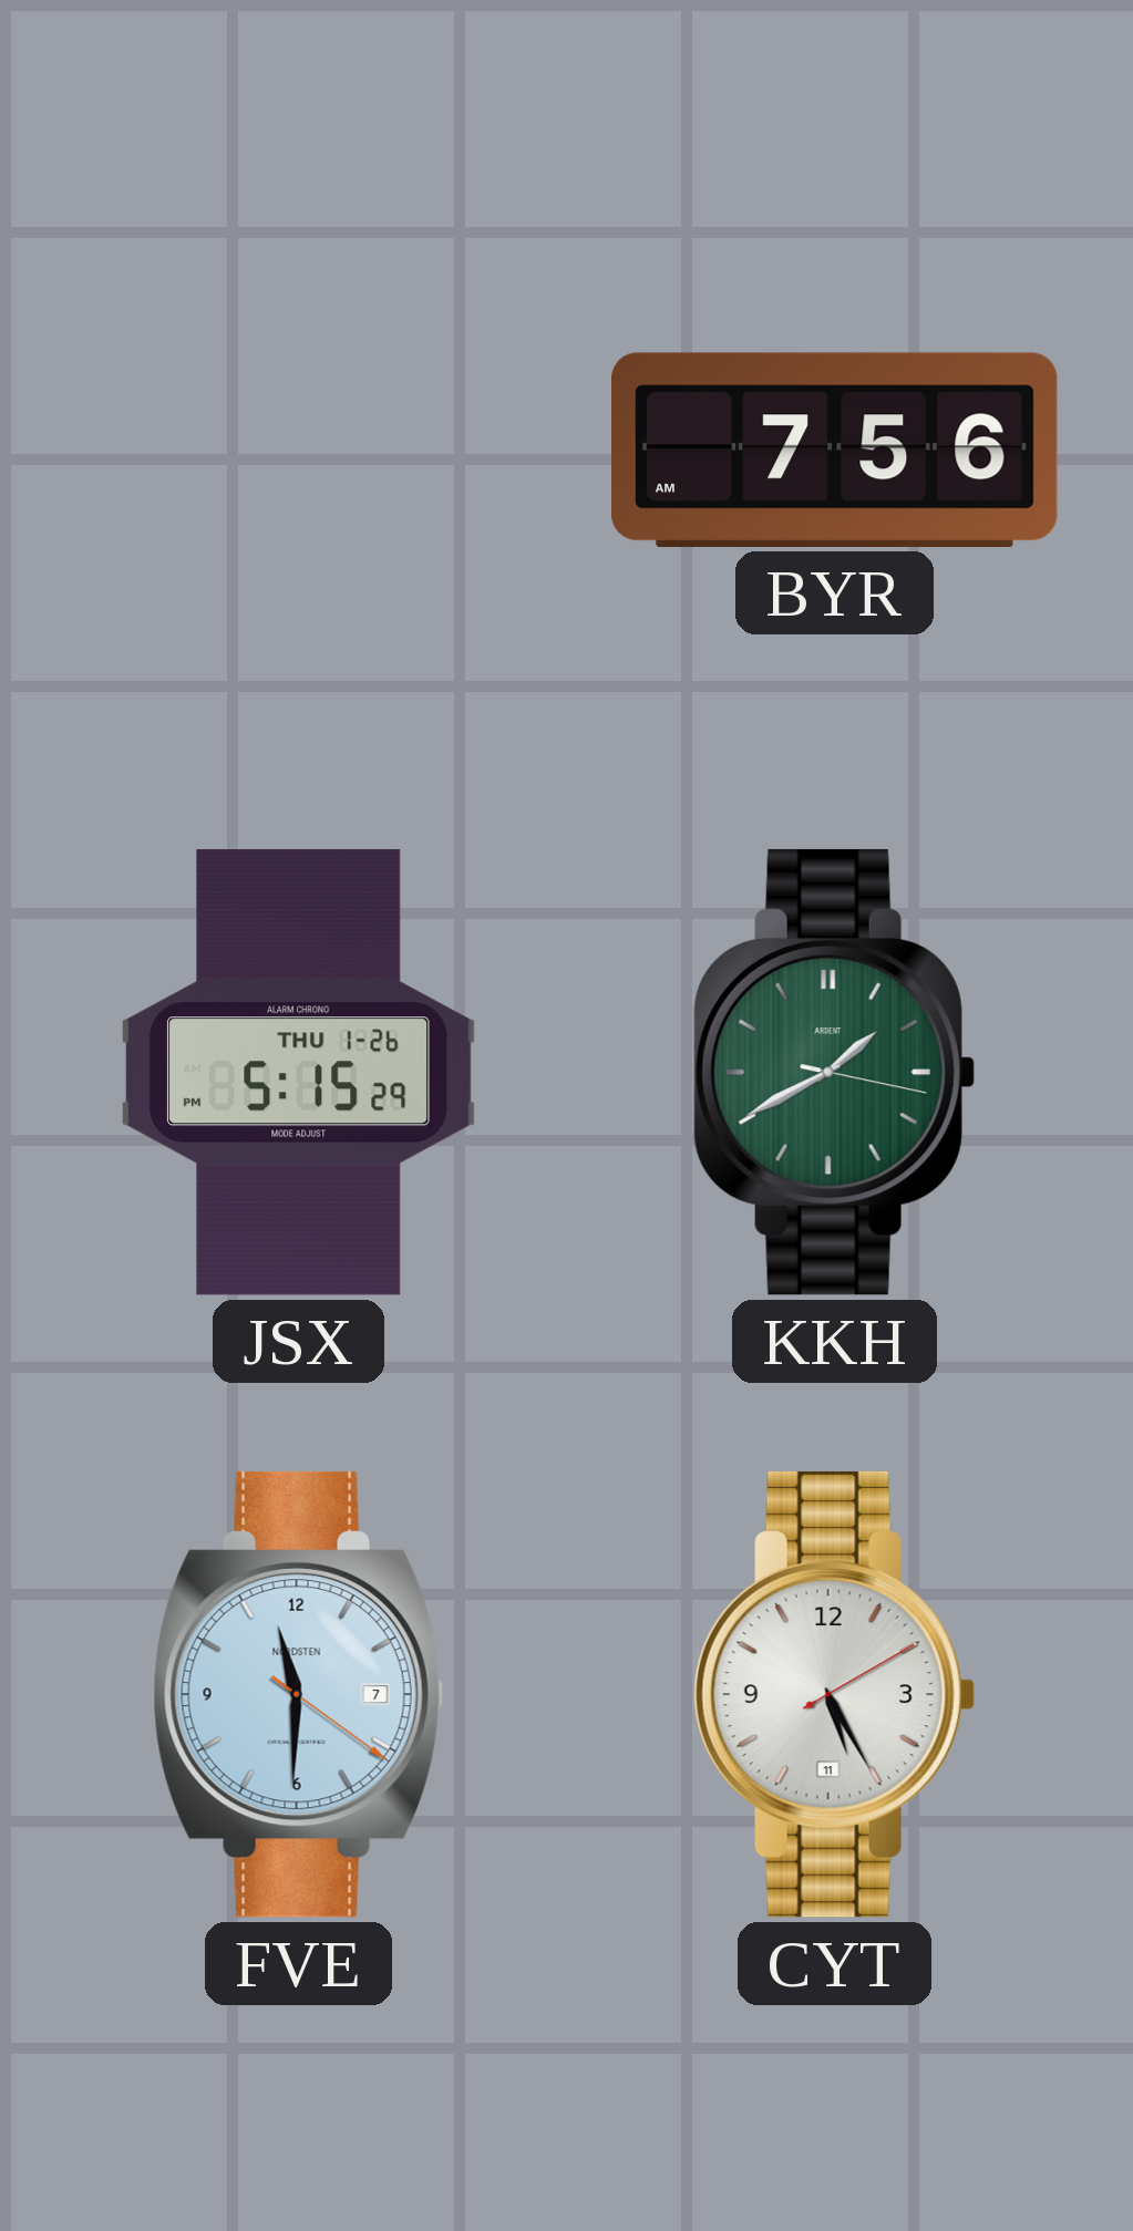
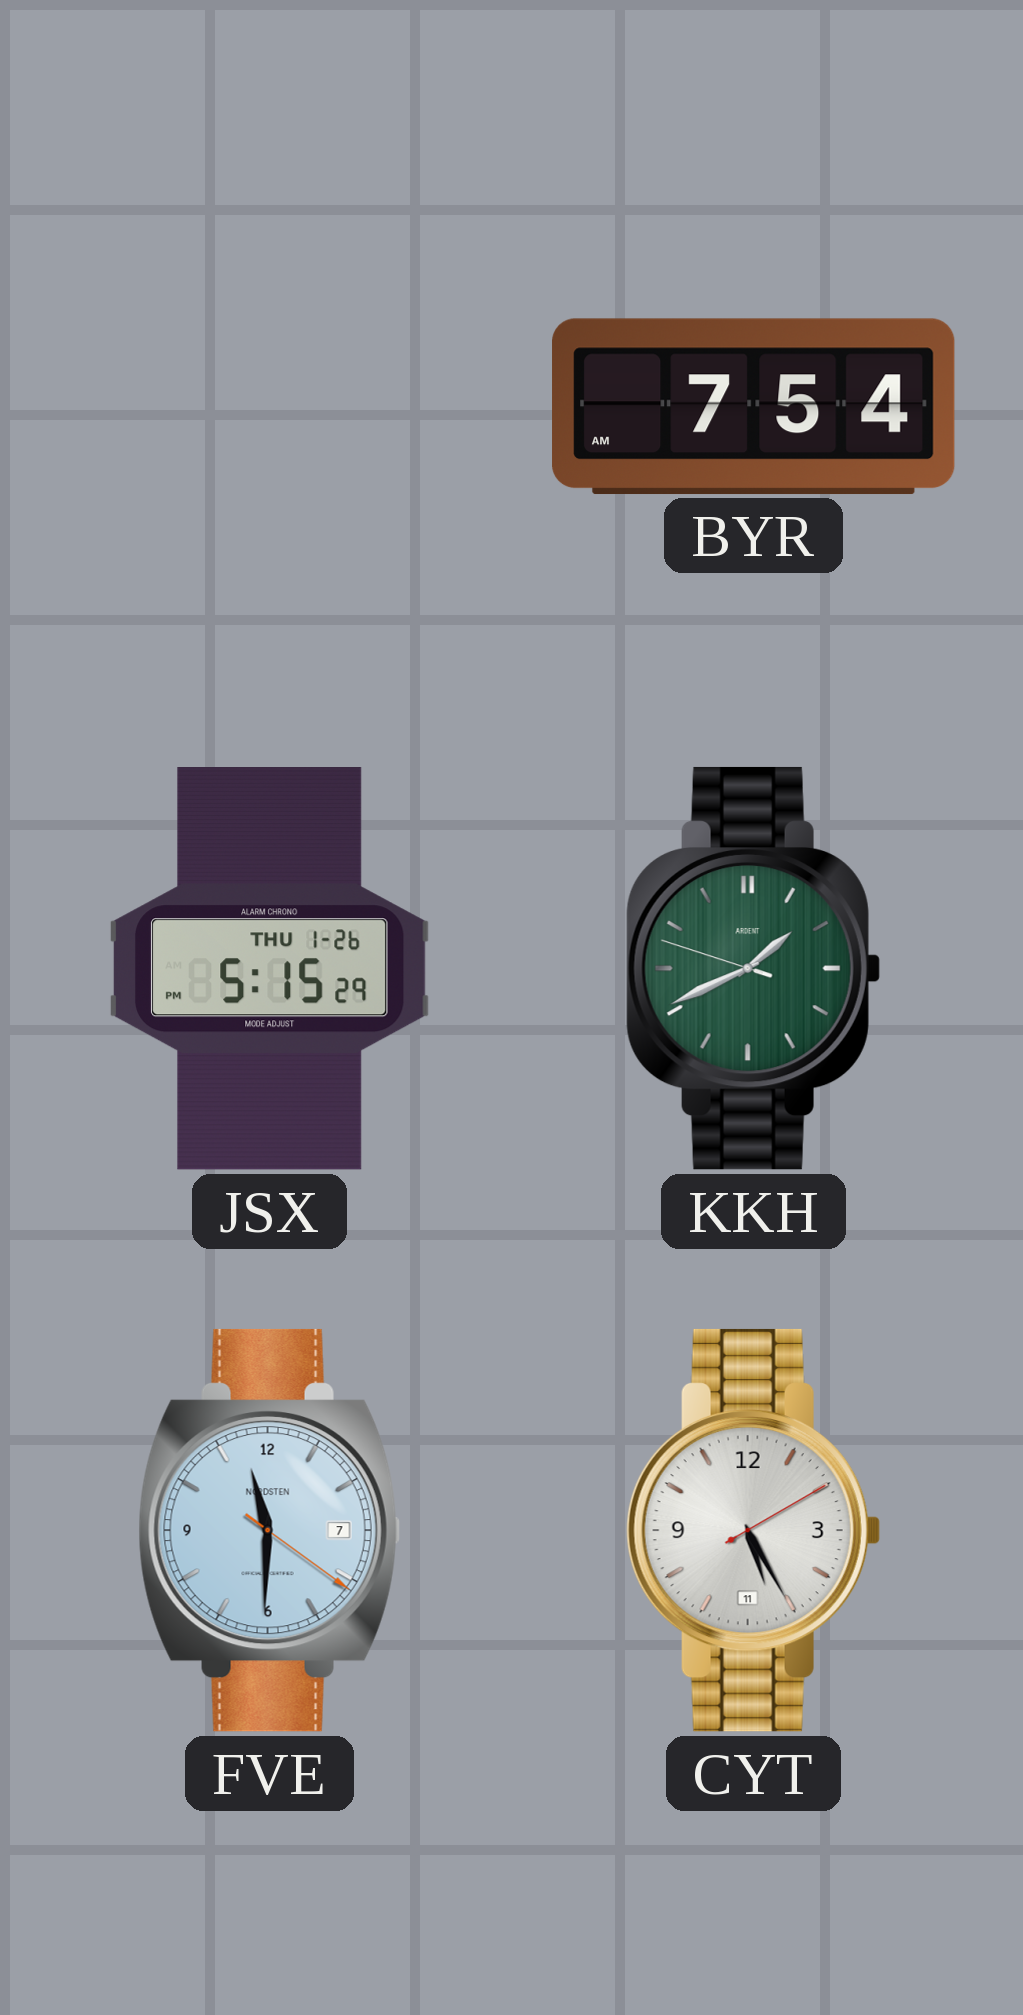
BYR: 7:56 -> 7:54 (754, 406)
KKH: 1:40:17 -> 1:40:48 (753, 968)
